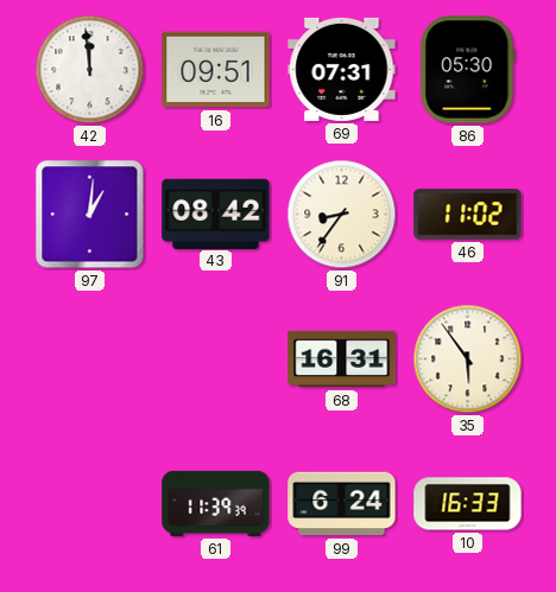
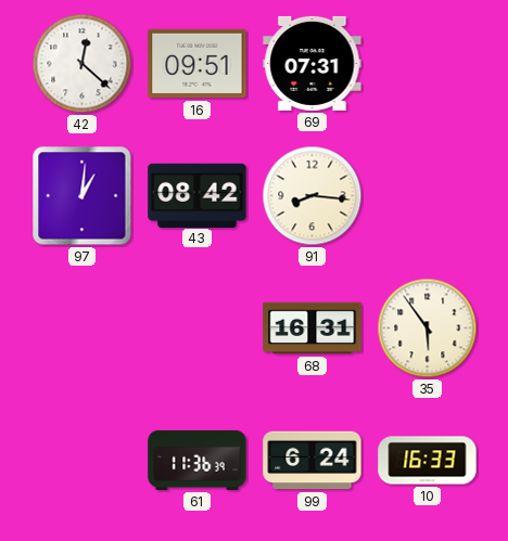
42: 11:59 -> 12:22 (82, 64)
86: 05:30 -> none (468, 70)
91: 8:36 -> 8:16 (313, 196)
46: 11:02 -> none (468, 215)
61: 11:39 -> 11:36 (198, 460)
